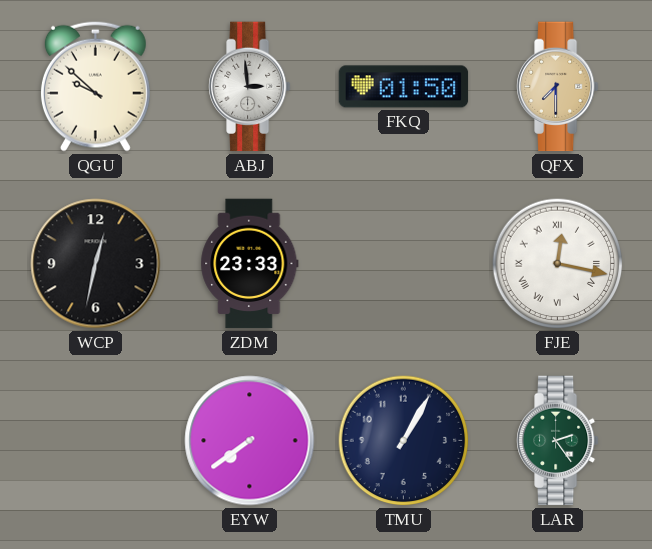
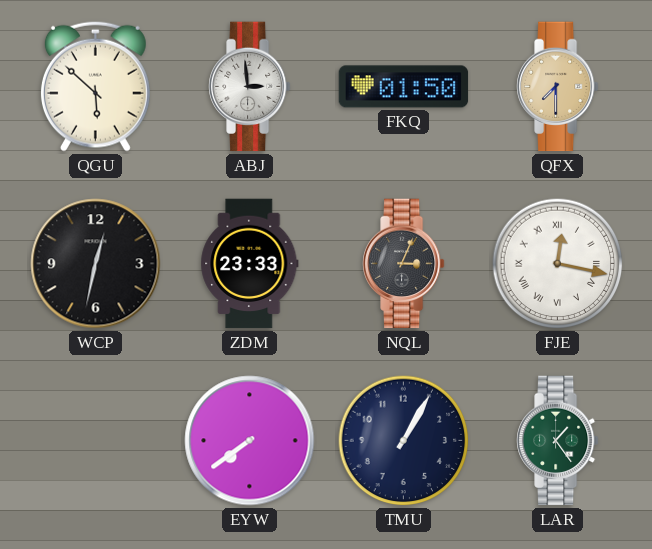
QGU: 9:52 -> 5:52 (95, 86)
NQL: none -> 3:04 (404, 264)
LAR: 2:24 -> 1:24 (558, 441)
